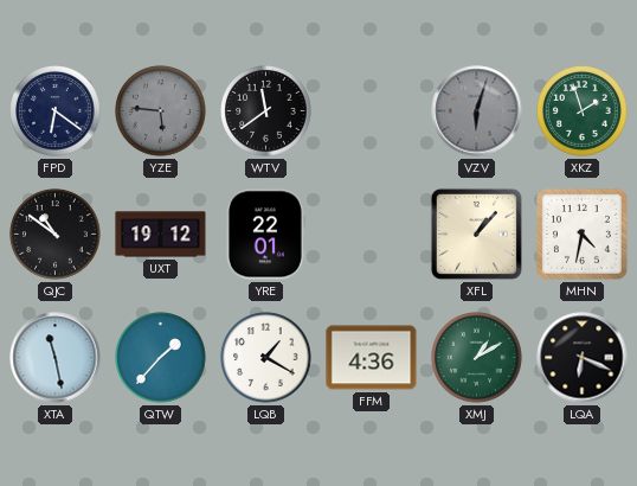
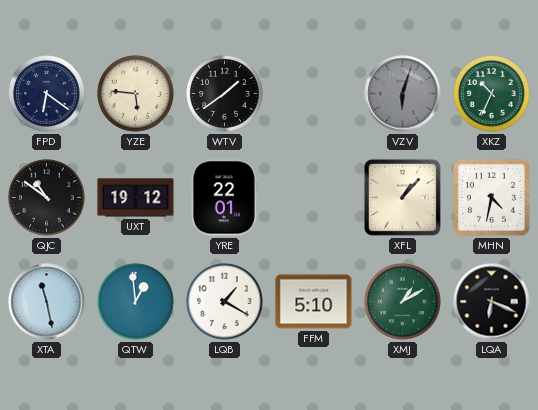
YZE dial: grey -> cream (136, 94)
WTV: 11:39 -> 1:39 (225, 94)
XKZ: 1:57 -> 10:34 (492, 94)
QTW: 1:37 -> 12:59 (136, 302)
FFM: 4:36 -> 5:10 (314, 302)
